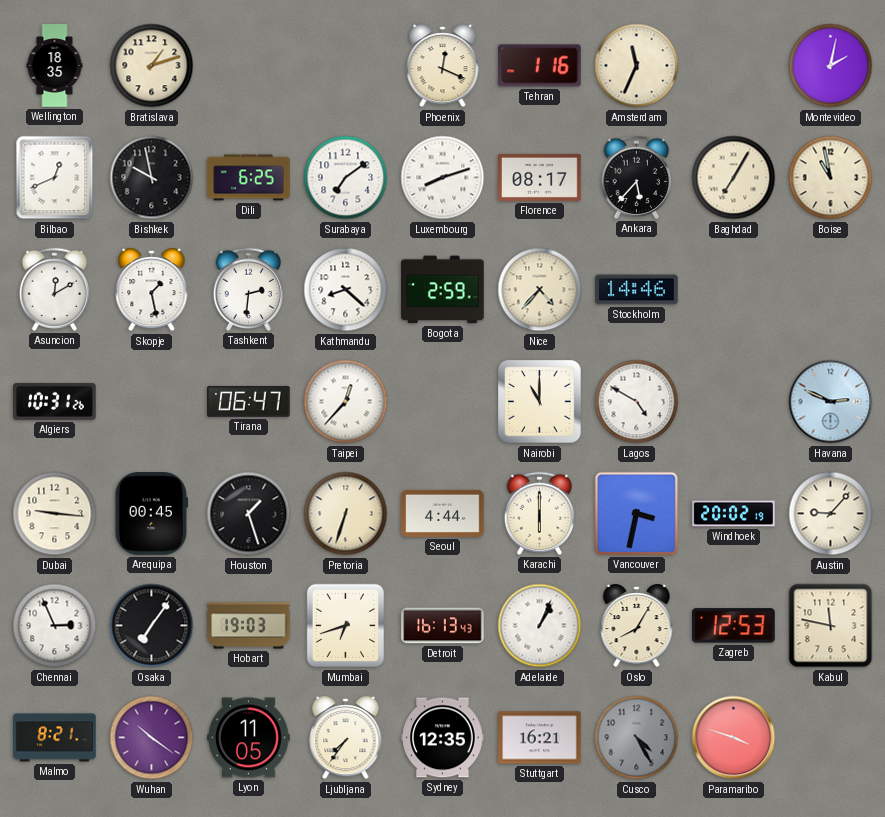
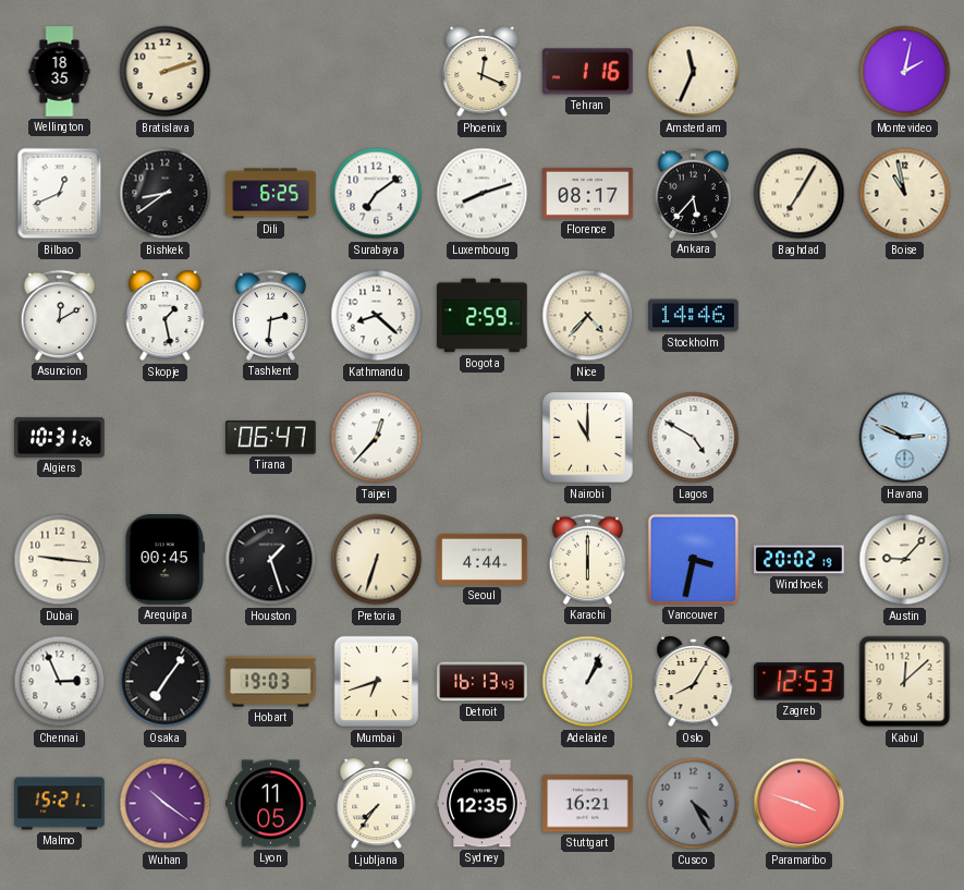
Bratislava: 1:12 -> 2:12 (166, 72)
Bishkek: 9:58 -> 8:39 (166, 194)
Kabul: 11:47 -> 12:08 (905, 682)
Malmo: 8:21 -> 15:21 (60, 804)
